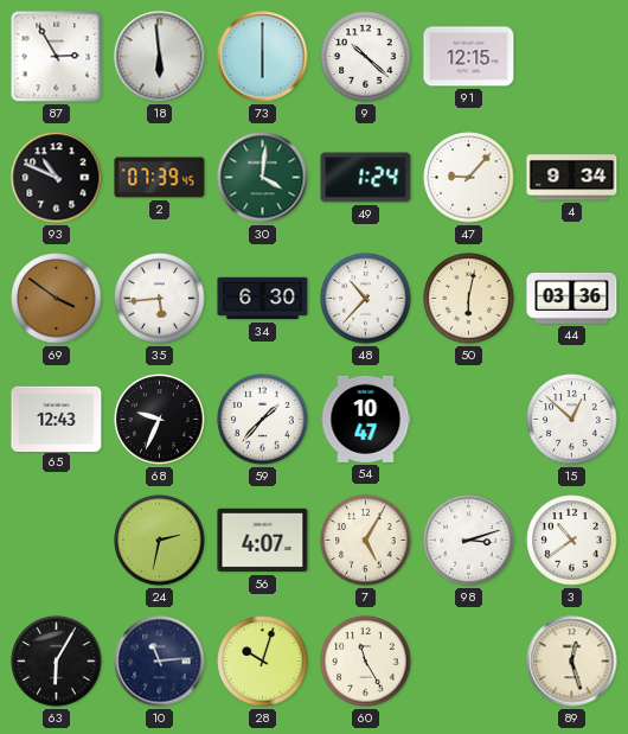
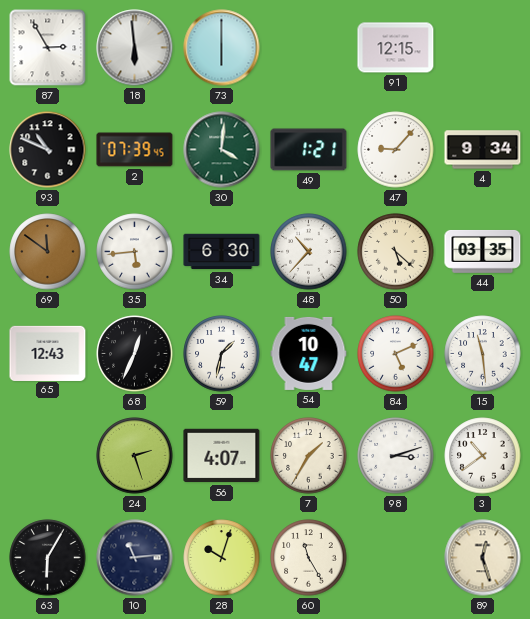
9: 10:22 -> none (366, 57)
49: 1:24 -> 1:21 (309, 150)
69: 3:51 -> 11:51 (48, 252)
50: 6:02 -> 5:22 (396, 252)
44: 03:36 -> 03:35 (483, 251)
68: 9:34 -> 12:34 (135, 354)
59: 1:37 -> 1:32 (222, 354)
84: none -> 5:11 (396, 354)
15: 12:52 -> 11:29 (483, 354)
24: 2:32 -> 2:27 (135, 456)
7: 5:05 -> 1:35 (309, 456)
